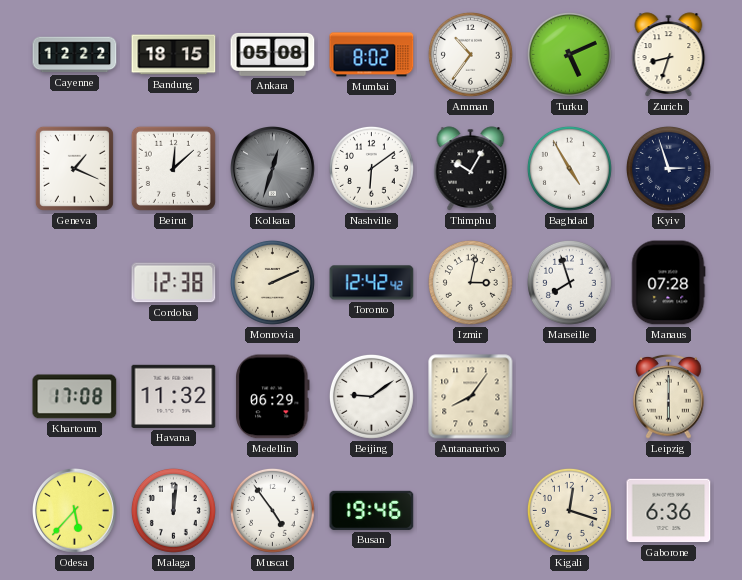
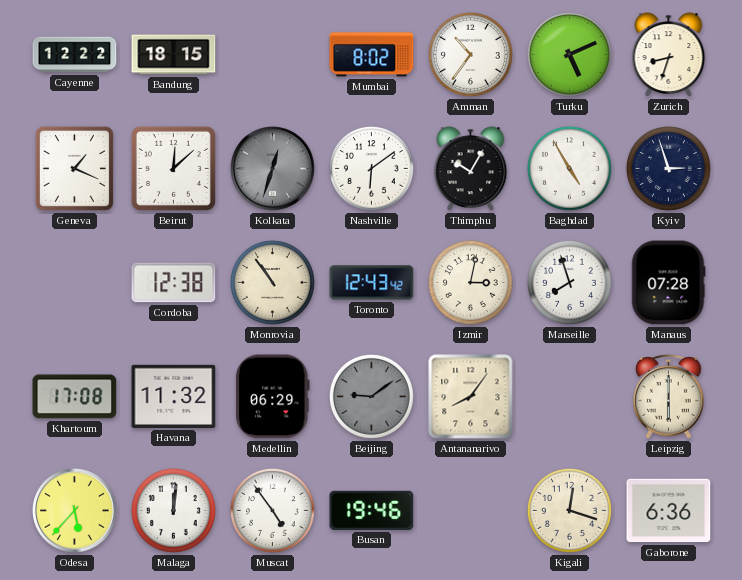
Ankara: 05:08 -> none (273, 54)
Monrovia: 2:11 -> 10:54 (272, 282)
Toronto: 12:42 -> 12:43 (372, 283)
Beijing dial: white -> grey (371, 396)
